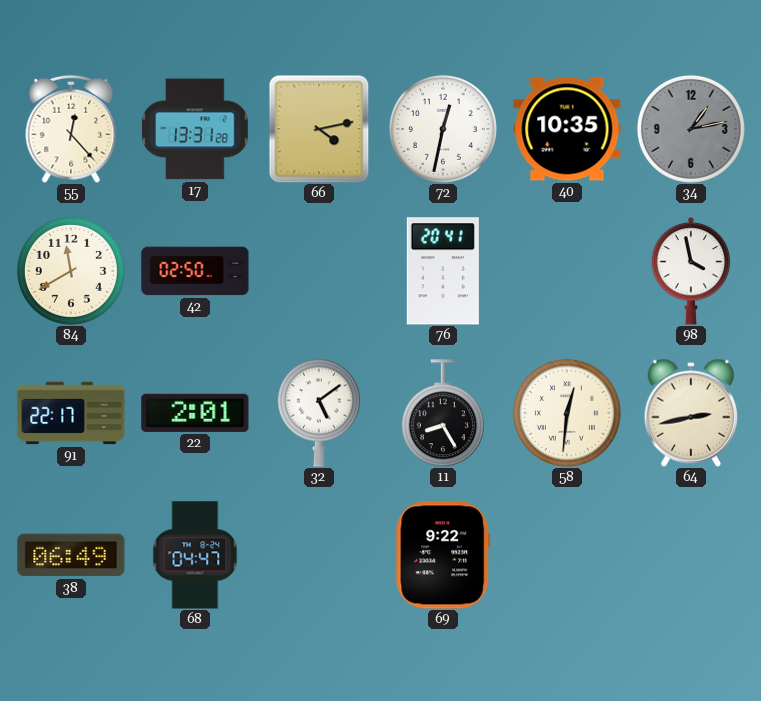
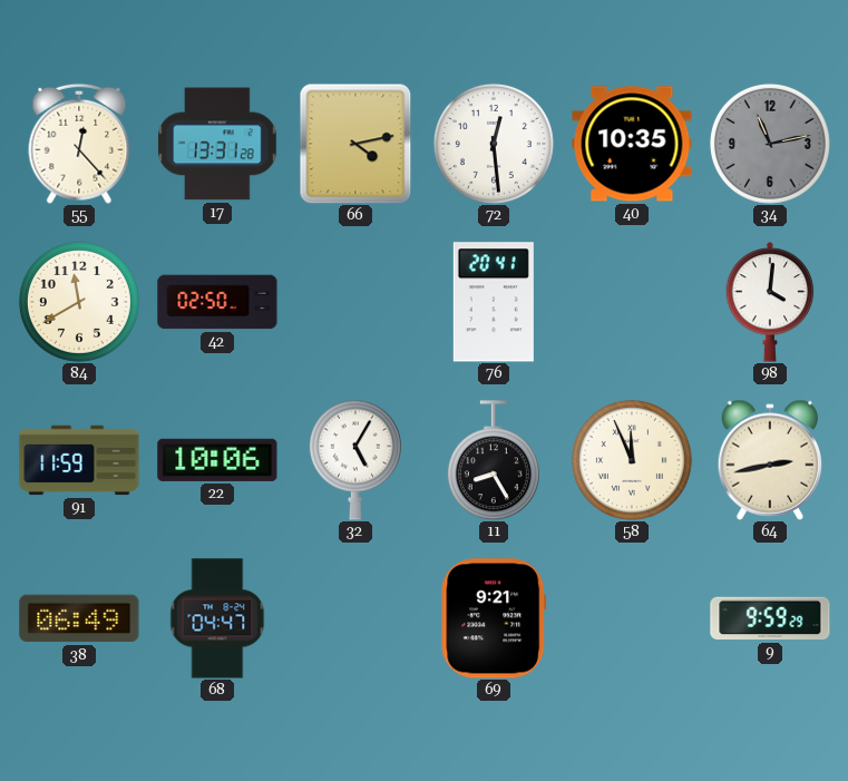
72: 12:32 -> 12:29 (494, 144)
34: 1:13 -> 11:13 (770, 144)
98: 3:58 -> 4:01 (770, 302)
91: 22:17 -> 11:59 (79, 460)
22: 2:01 -> 10:06 (217, 460)
32: 5:09 -> 5:05 (355, 460)
58: 12:31 -> 11:56 (632, 460)
69: 9:22 -> 9:21 (494, 618)
9: none -> 9:59 (770, 618)
